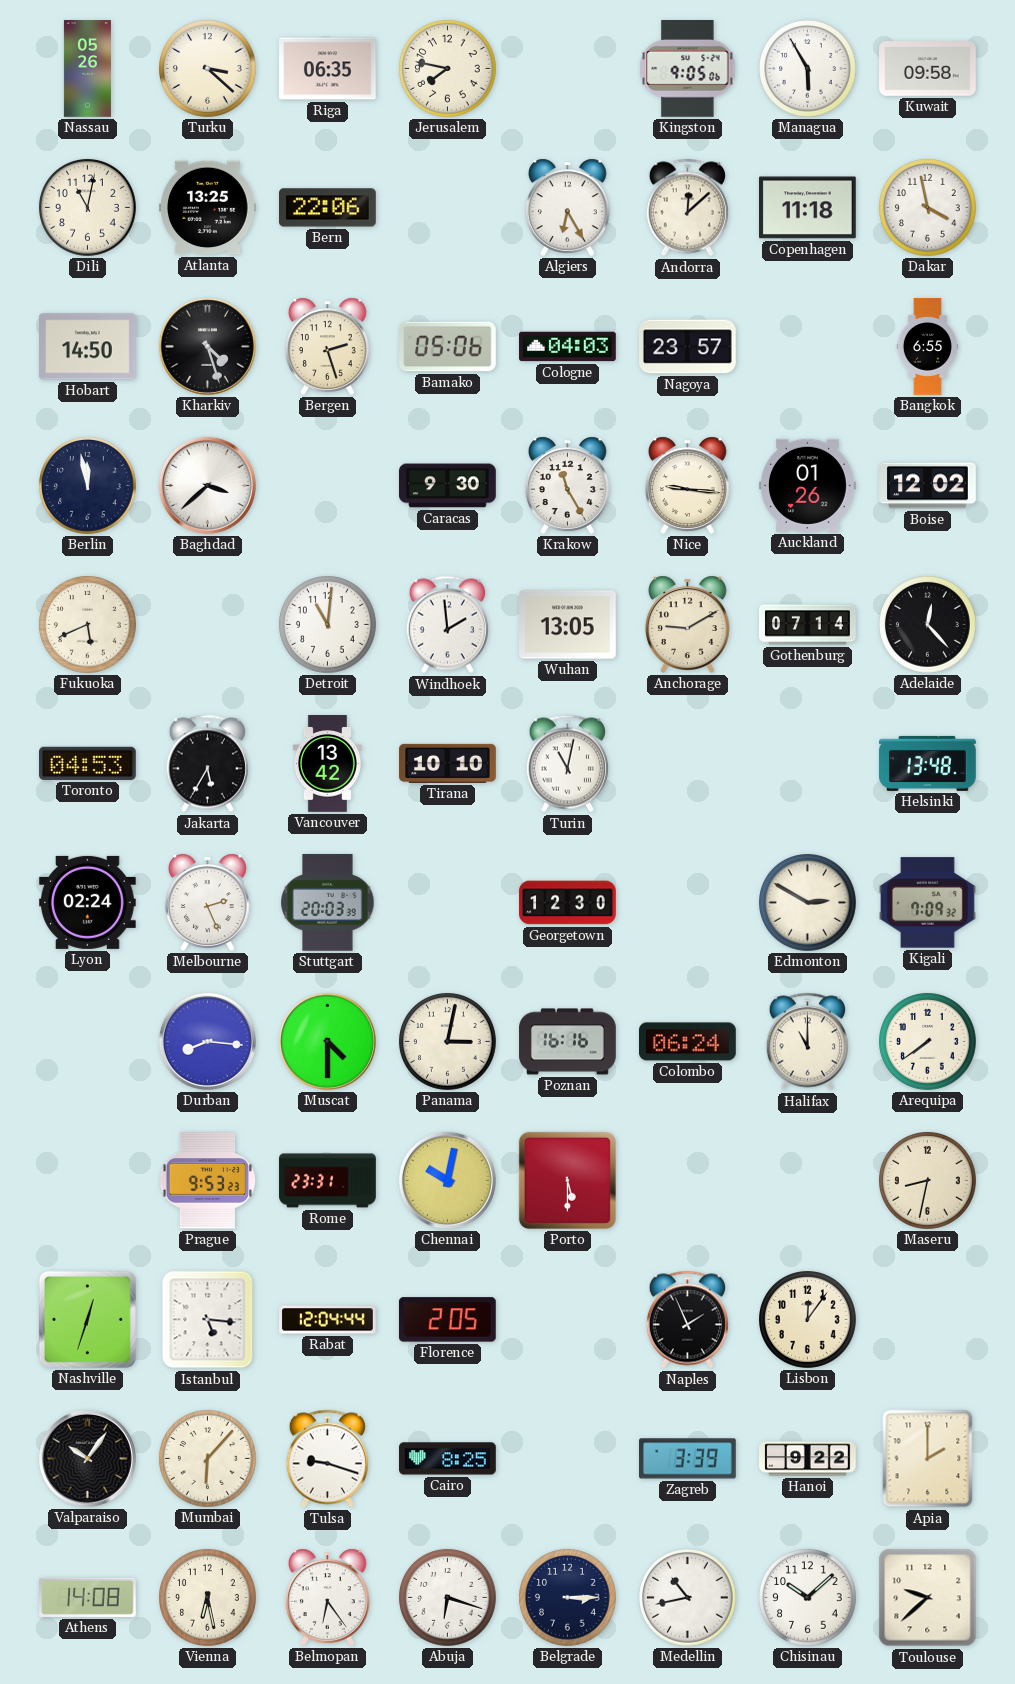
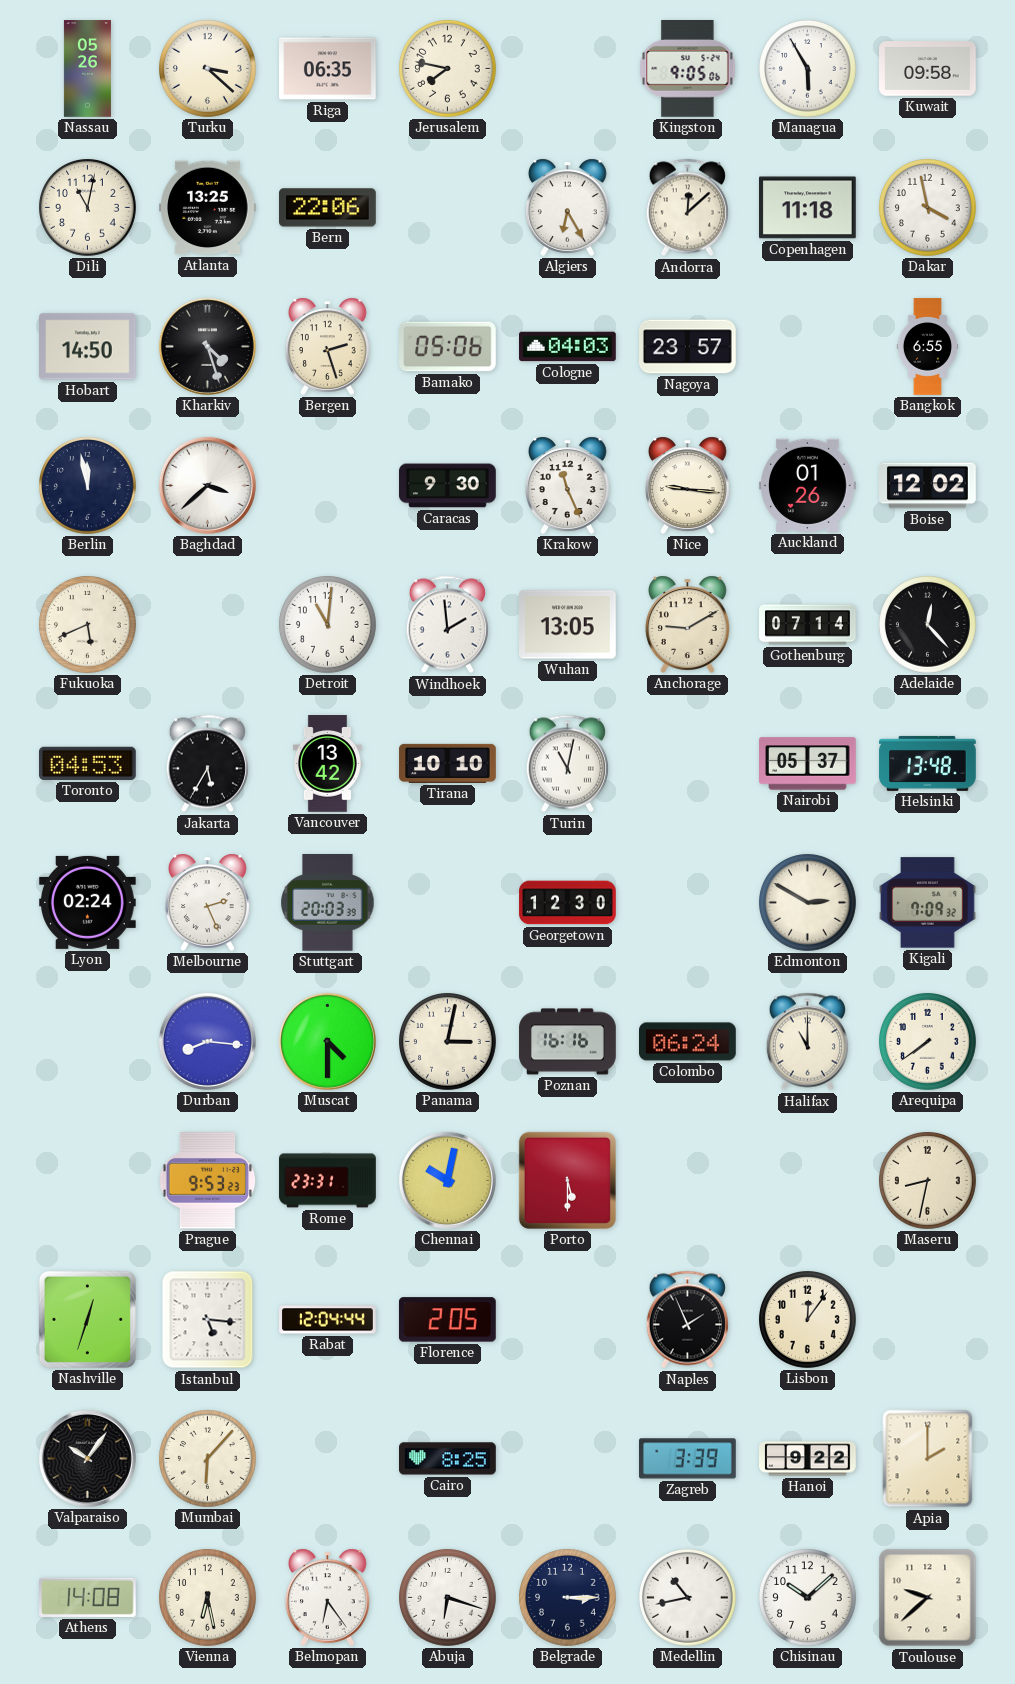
Krakow: 11:25 -> 11:26 (567, 485)
Nairobi: none -> 05:37 (808, 764)
Tulsa: 9:18 -> none (327, 1459)
